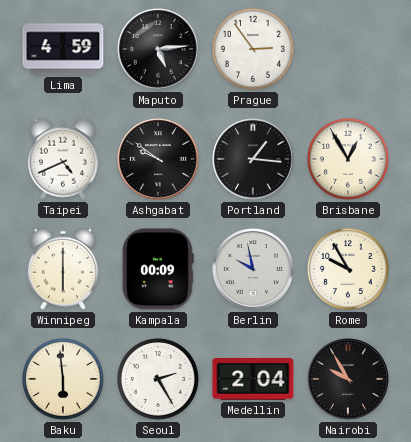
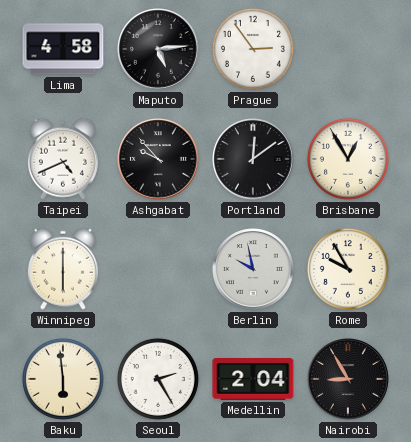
Lima: 4:59 -> 4:58 (63, 49)
Ashgabat: 9:51 -> 9:53 (158, 159)
Portland: 1:16 -> 12:09 (253, 159)
Kampala: 00:09 -> none (158, 269)
Nairobi: 9:55 -> 8:55 (348, 379)
